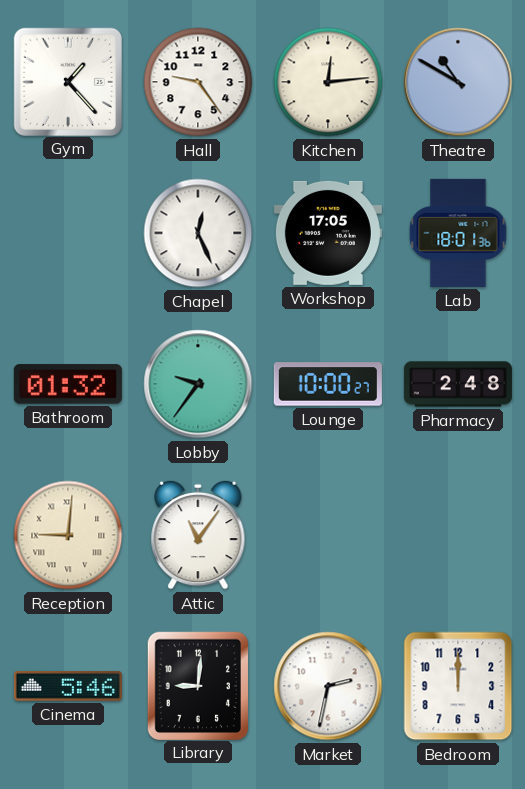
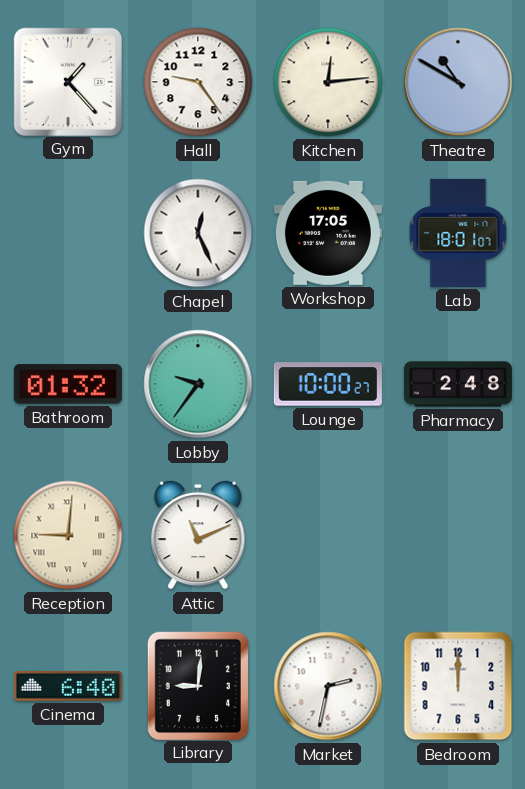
Lab: 18:01:36 -> 18:01:07 (458, 233)
Attic: 11:06 -> 11:11 (198, 535)
Cinema: 5:46 -> 6:40 (68, 687)
